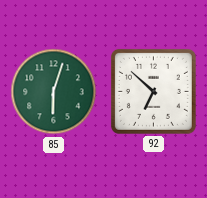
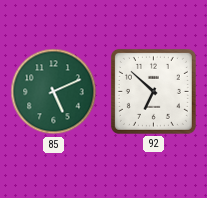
85: 6:03 -> 5:11 (54, 92)
